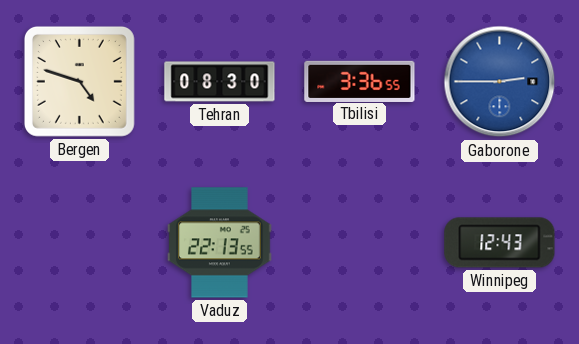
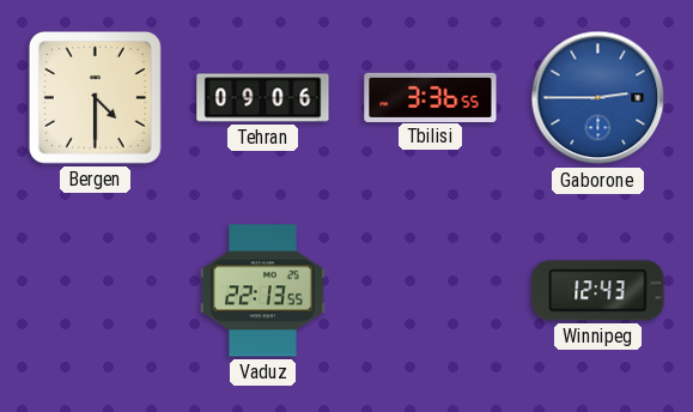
Bergen: 4:48 -> 4:30 (95, 97)
Tehran: 08:30 -> 09:06 (263, 98)
